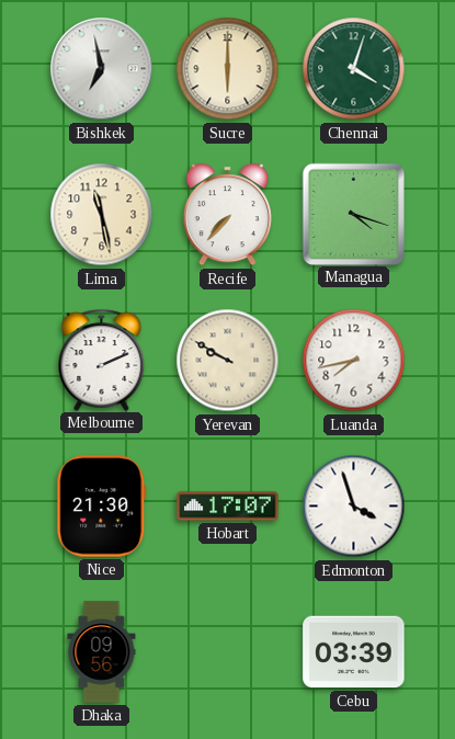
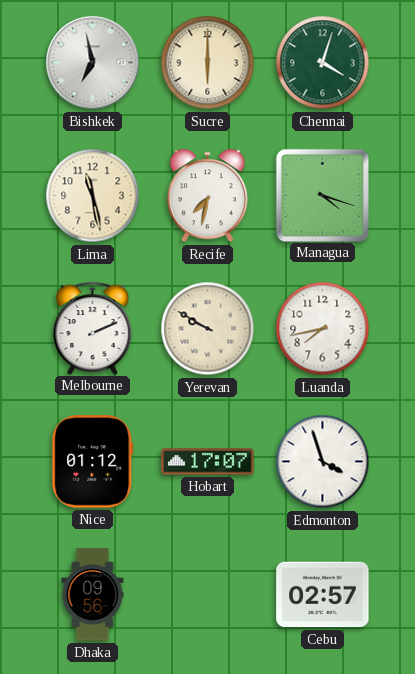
Recife: 7:37 -> 7:32 (207, 196)
Nice: 21:30 -> 01:12 (93, 462)
Cebu: 03:39 -> 02:57 (323, 595)
